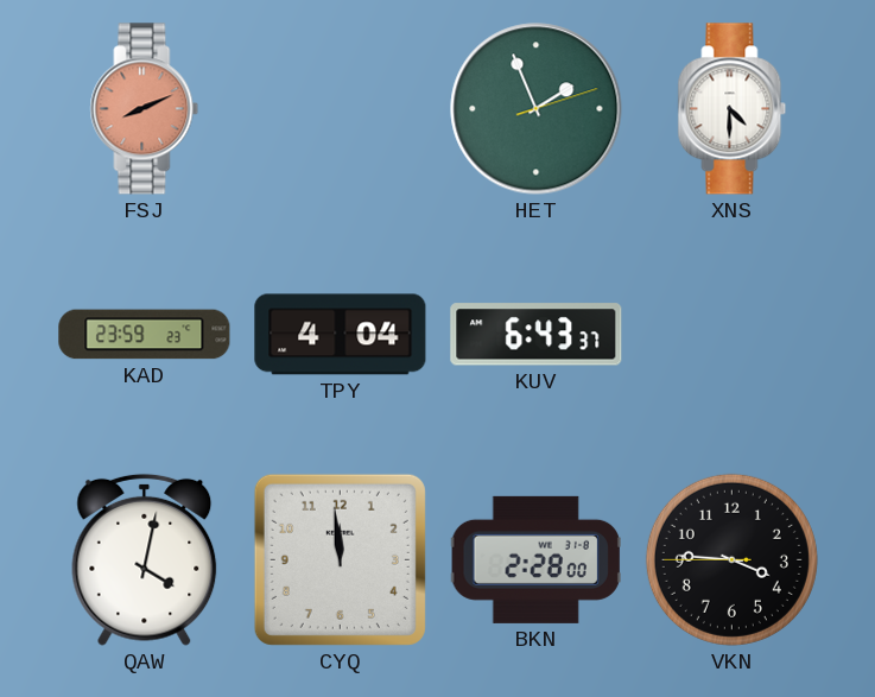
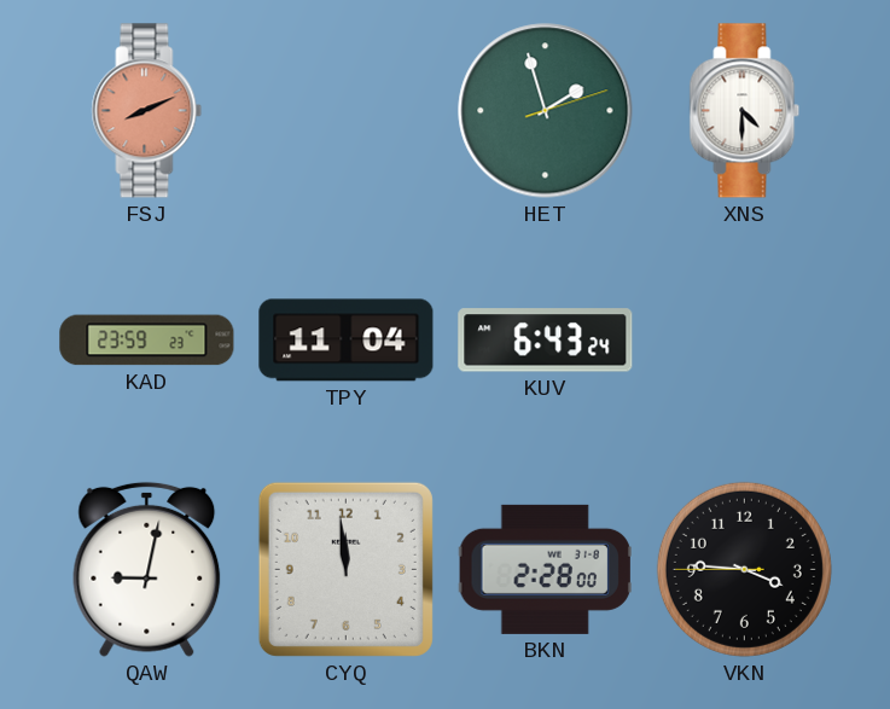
HET: 1:56 -> 1:57 (546, 111)
TPY: 4:04 -> 11:04 (347, 341)
KUV: 6:43:37 -> 6:43:24 (546, 341)
QAW: 4:02 -> 9:02 (147, 569)
